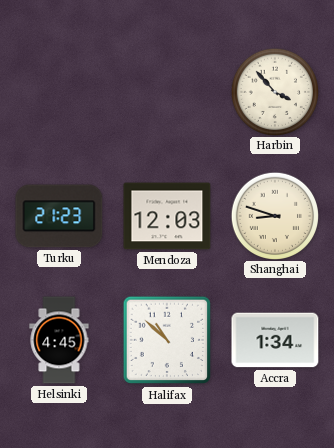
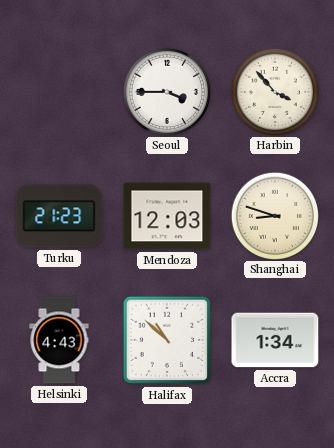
Seoul: none -> 3:45 (166, 91)
Helsinki: 4:45 -> 4:43 (59, 340)
